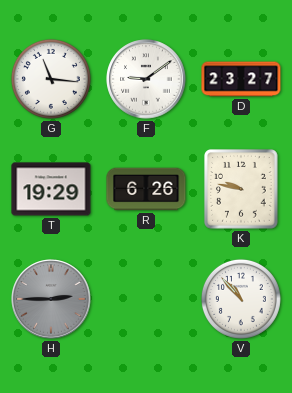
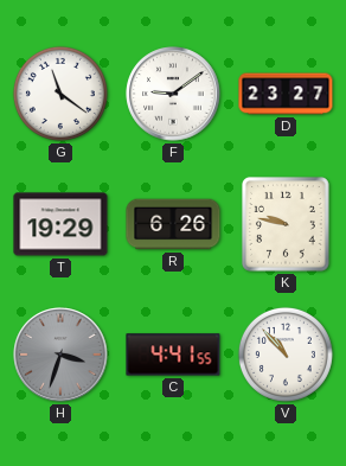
G: 11:16 -> 11:21 (60, 94)
H: 2:45 -> 3:33 (60, 355)
C: none -> 4:41 (173, 355)
